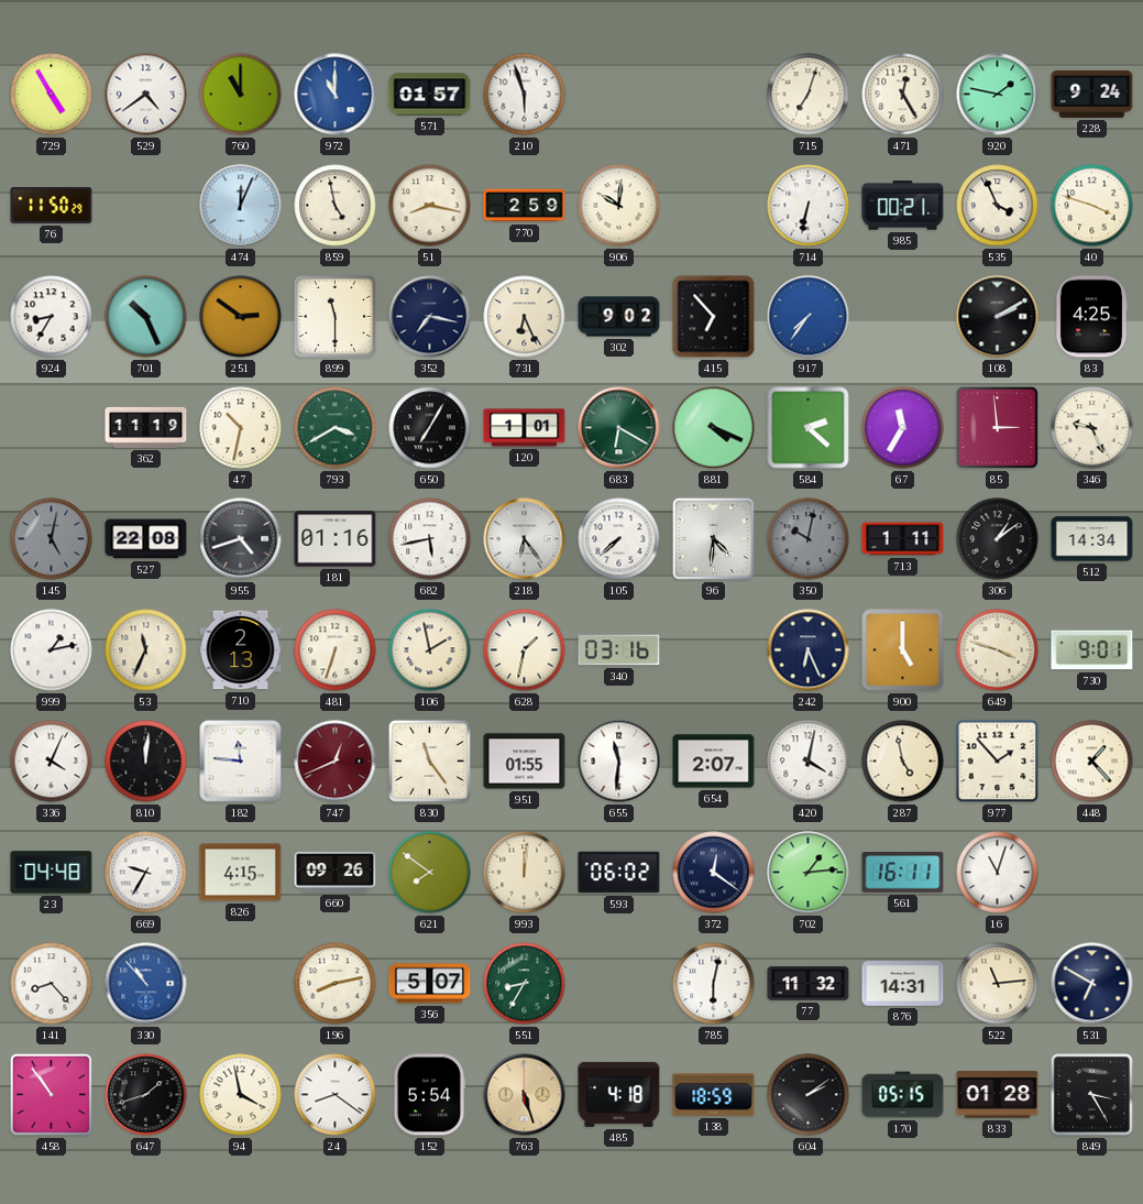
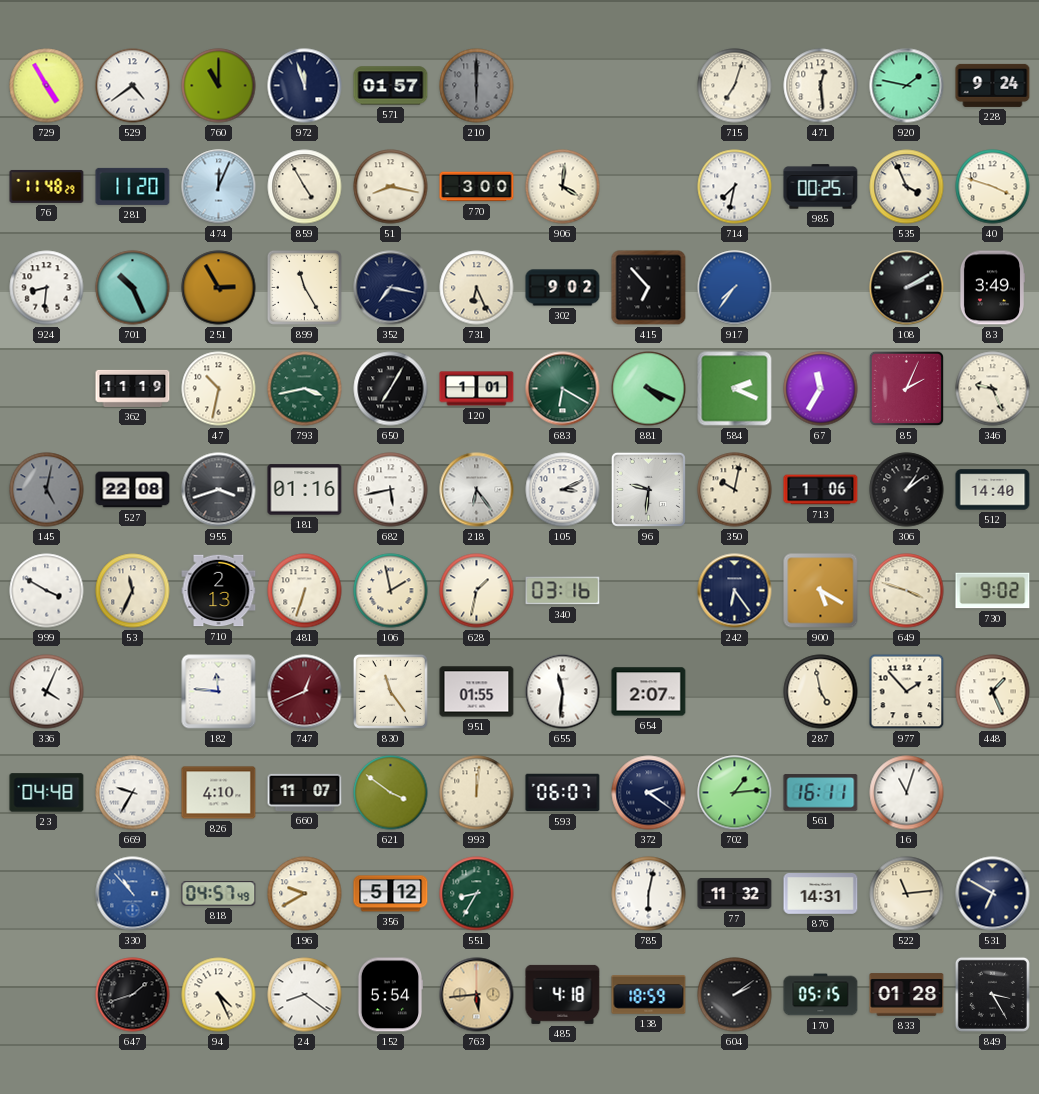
972: 11:00 -> 11:57 (305, 86)
972 dial: blue -> navy (305, 86)
210: 5:57 -> 6:00 (477, 86)
210 dial: white -> grey (477, 86)
471: 12:25 -> 12:29 (821, 86)
76: 11:50 -> 11:48 (47, 186)
281: none -> 11:20 (133, 186)
859: 4:58 -> 4:55 (305, 187)
770: 2:59 -> 3:00 (477, 187)
906: 10:01 -> 4:01 (563, 187)
714: 6:32 -> 7:32 (735, 187)
985: 00:21 -> 00:25 (821, 187)
924: 8:35 -> 8:31 (47, 288)
251: 2:51 -> 2:55 (219, 288)
899: 11:30 -> 11:25 (304, 287)
83: 4:25 -> 3:49 (991, 288)
793: 3:40 -> 3:43 (305, 389)
584: 2:22 -> 2:19 (735, 389)
85: 2:59 -> 2:04 (906, 388)
955: 4:42 -> 3:42 (219, 490)
105: 7:38 -> 3:11 (563, 490)
96: 4:31 -> 9:31 (648, 489)
350 dial: grey -> cream (735, 490)
713: 1:11 -> 1:06 (821, 490)
512: 14:34 -> 14:40 (993, 490)
999: 1:13 -> 3:50 (47, 591)
242: 6:26 -> 6:24 (735, 591)
900: 5:00 -> 5:20 (821, 591)
730: 9:01 -> 9:02 (993, 591)
810: 12:01 -> none (146, 762)
420: 4:02 -> none (809, 762)
448: 1:23 -> 1:26 (993, 692)
826: 4:15 -> 4:10 (219, 793)
660: 09:26 -> 11:07 (305, 792)
621: 7:51 -> 3:51 (391, 793)
593: 06:02 -> 06:07 (563, 793)
372: 12:21 -> 2:21 (649, 793)
141: 8:23 -> none (52, 984)
818: none -> 04:57 (219, 894)
196: 8:13 -> 9:40 (305, 894)
356: 5:07 -> 5:12 (391, 894)
458: 10:54 -> none (51, 1094)
94: 3:58 -> 4:26 (219, 995)
763: 5:27 -> 5:44 (477, 995)
